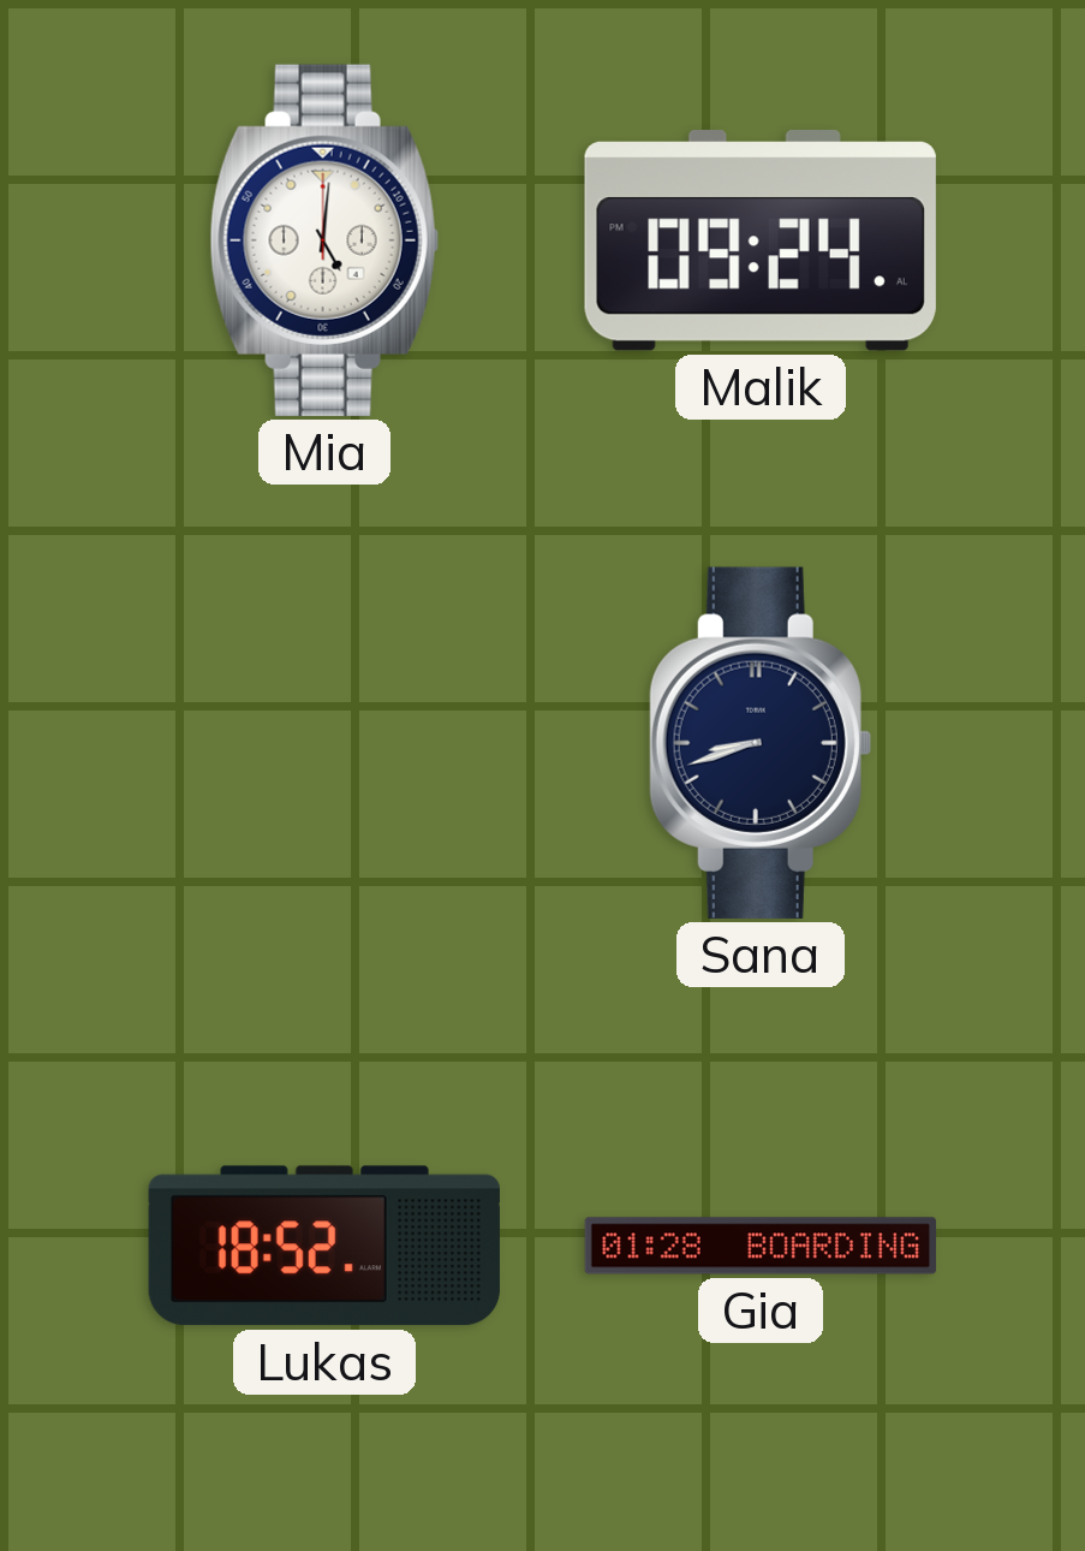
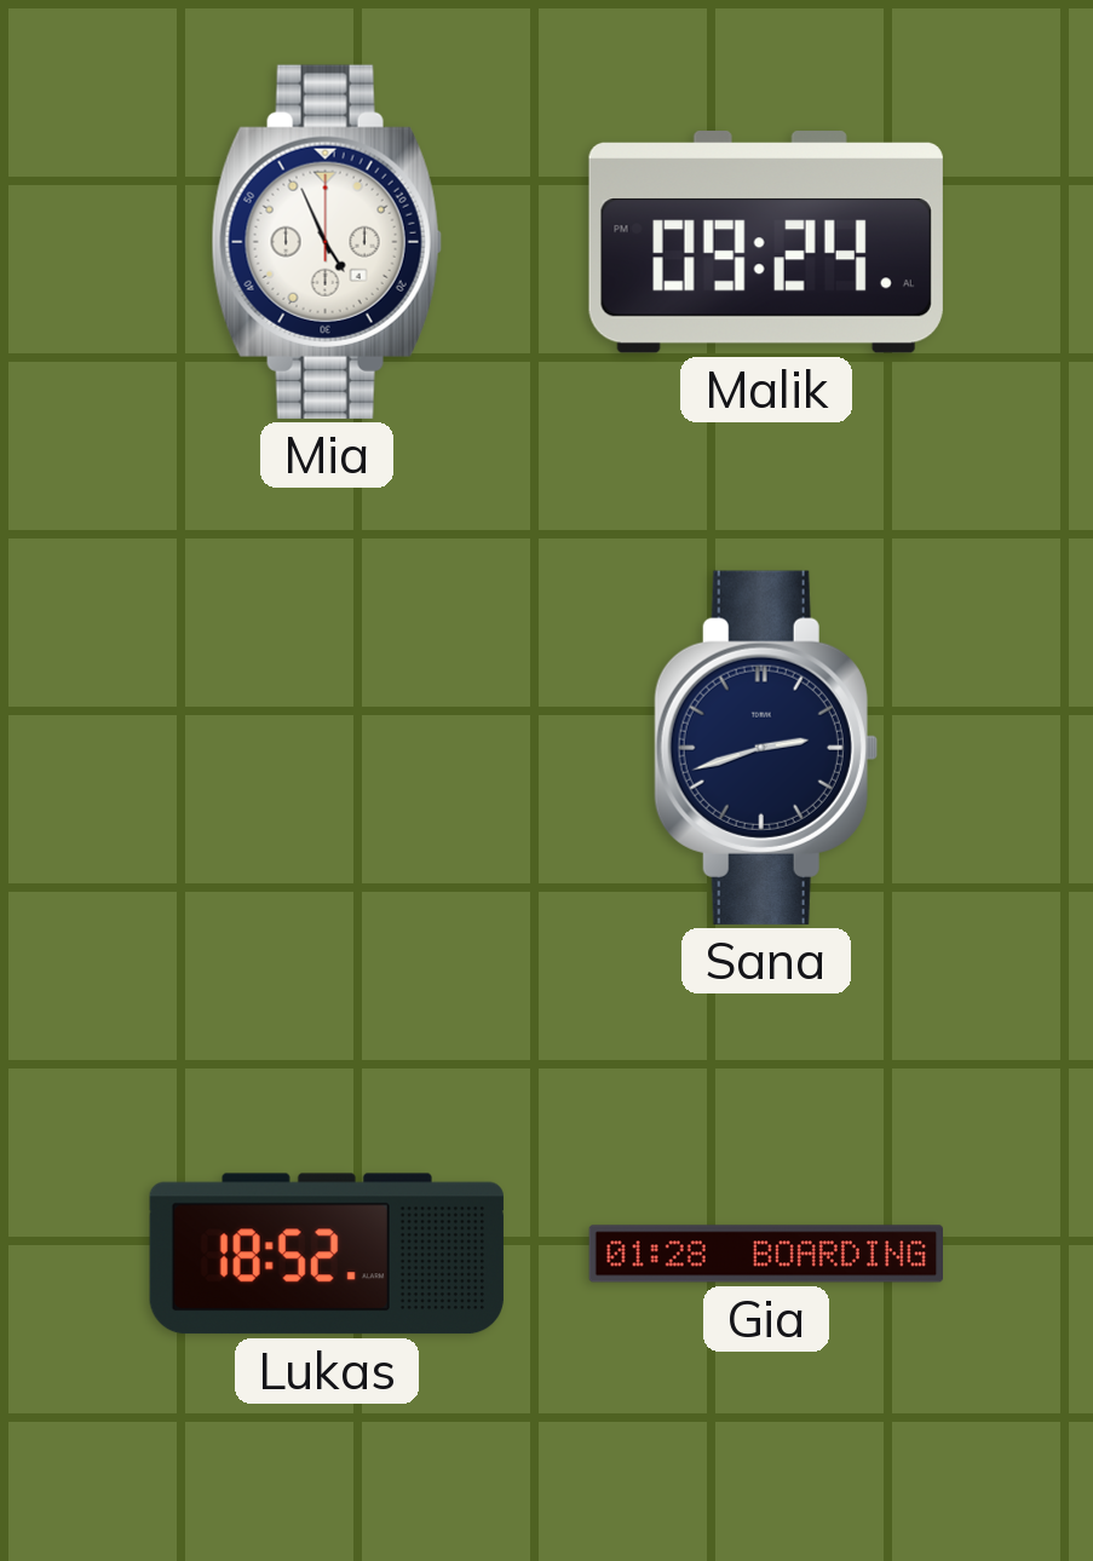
Mia: 5:01 -> 4:56 (327, 242)
Sana: 8:42 -> 2:42 (766, 748)
